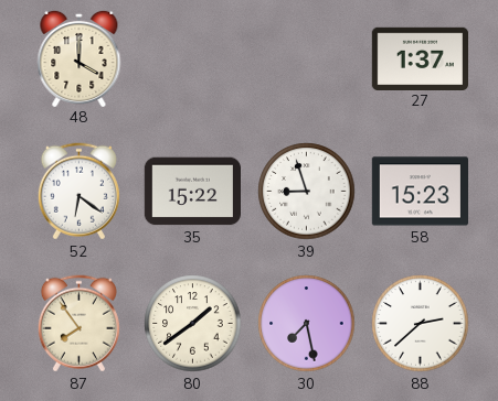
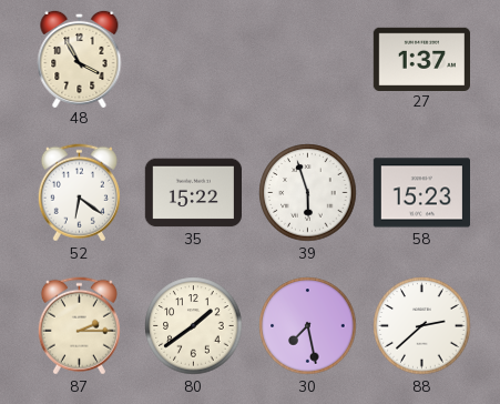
48: 4:00 -> 3:55 (80, 58)
39: 8:57 -> 5:57 (308, 193)
87: 7:54 -> 2:15 (79, 326)
